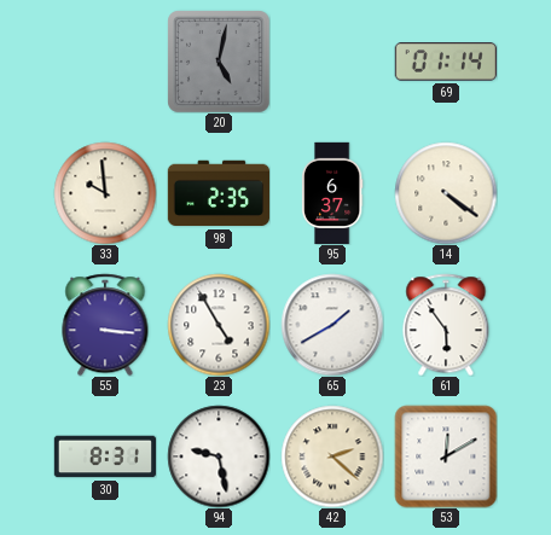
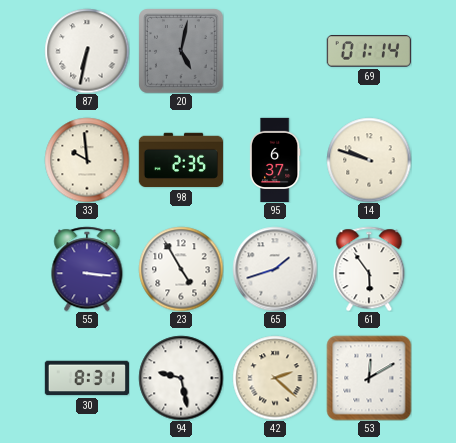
87: none -> 6:32 (87, 51)
14: 4:21 -> 9:48 (369, 160)
65: 1:40 -> 1:42 (275, 269)
